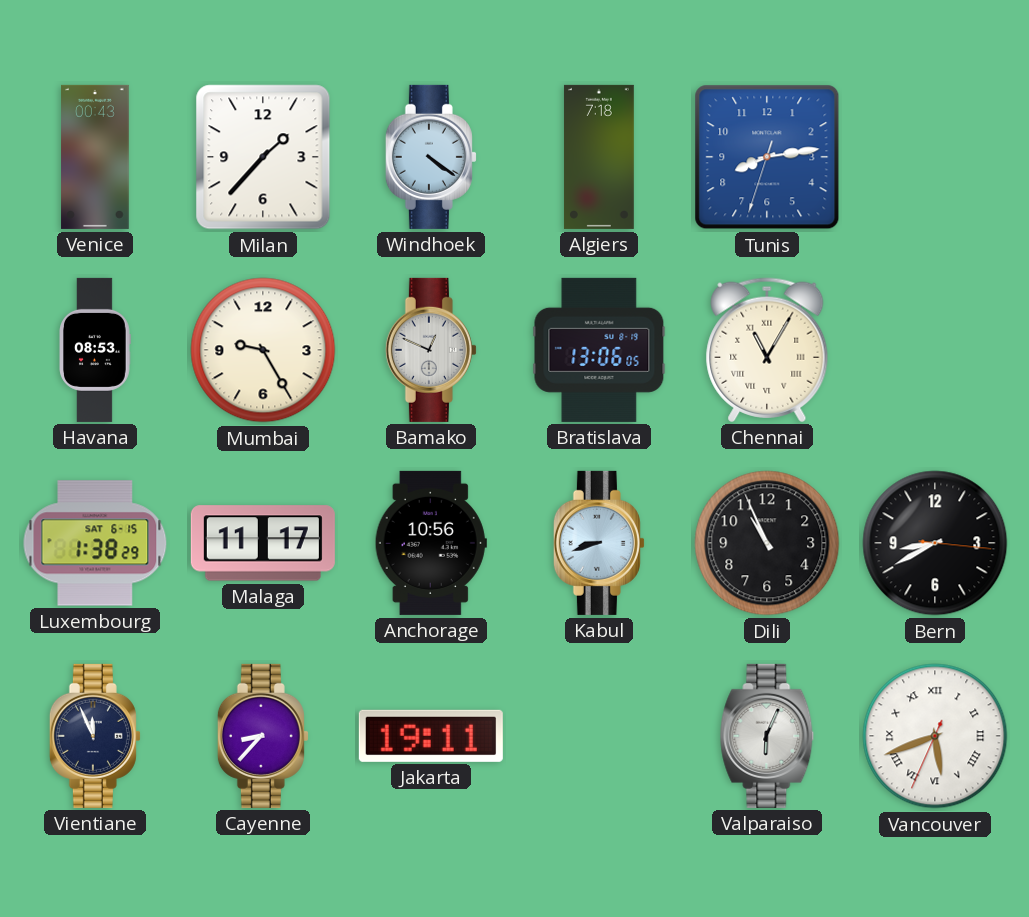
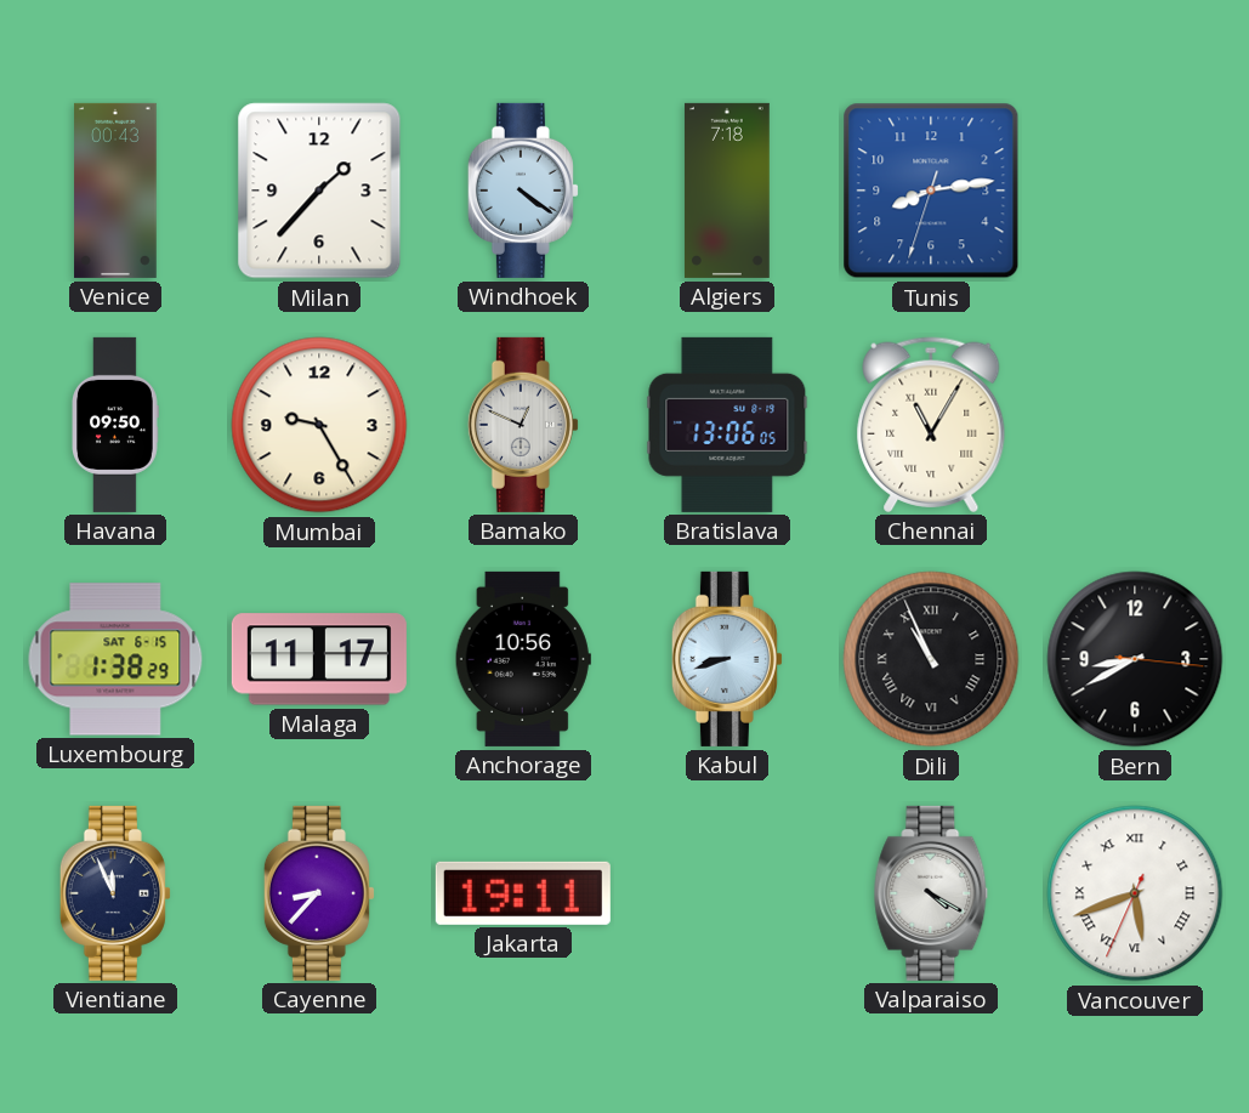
Havana: 08:53 -> 09:50 (115, 425)
Dili numerals: Arabic -> Roman (931, 659)
Valparaiso: 6:04 -> 4:20 (931, 893)
